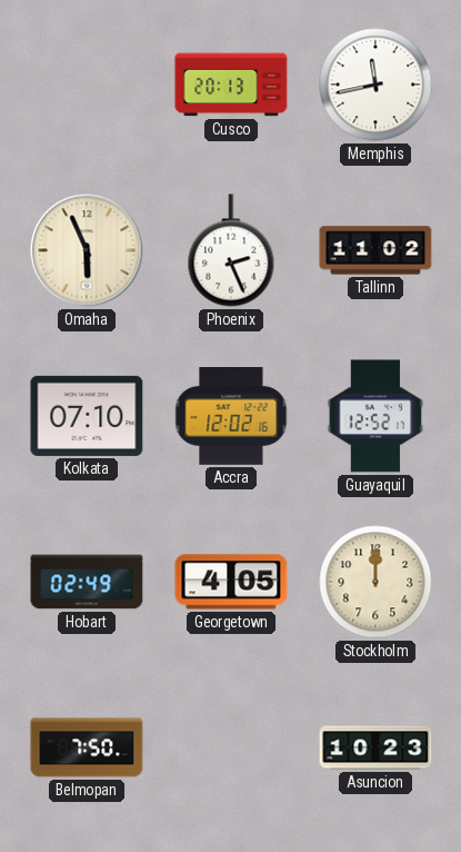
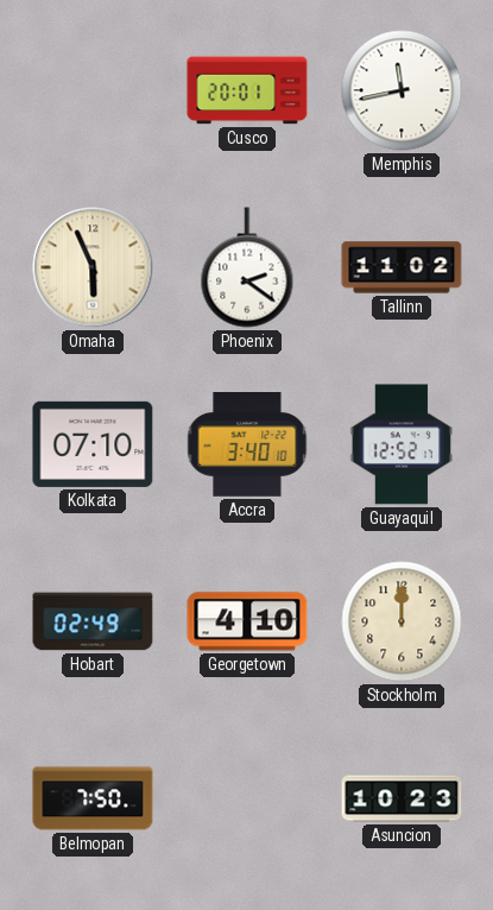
Cusco: 20:13 -> 20:01 (247, 90)
Phoenix: 2:26 -> 2:21 (247, 267)
Accra: 12:02 -> 3:40 (247, 444)
Georgetown: 4:05 -> 4:10 (247, 621)
